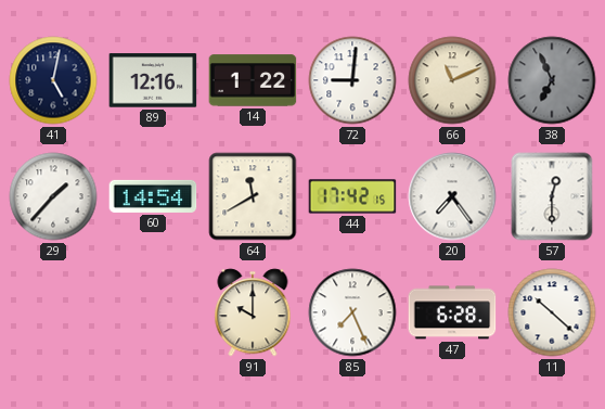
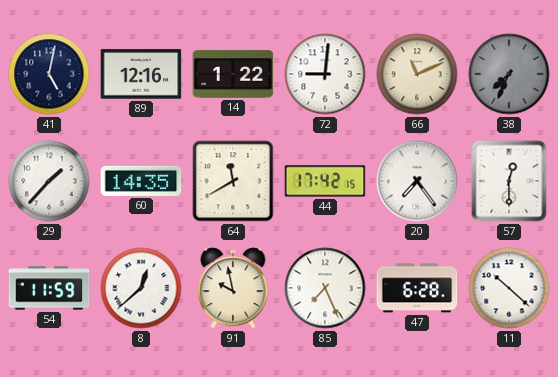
38: 6:56 -> 7:34 (509, 74)
60: 14:54 -> 14:35 (141, 181)
54: none -> 11:59 (49, 288)
8: none -> 12:38 (141, 288)
91: 10:00 -> 9:58 (233, 288)
